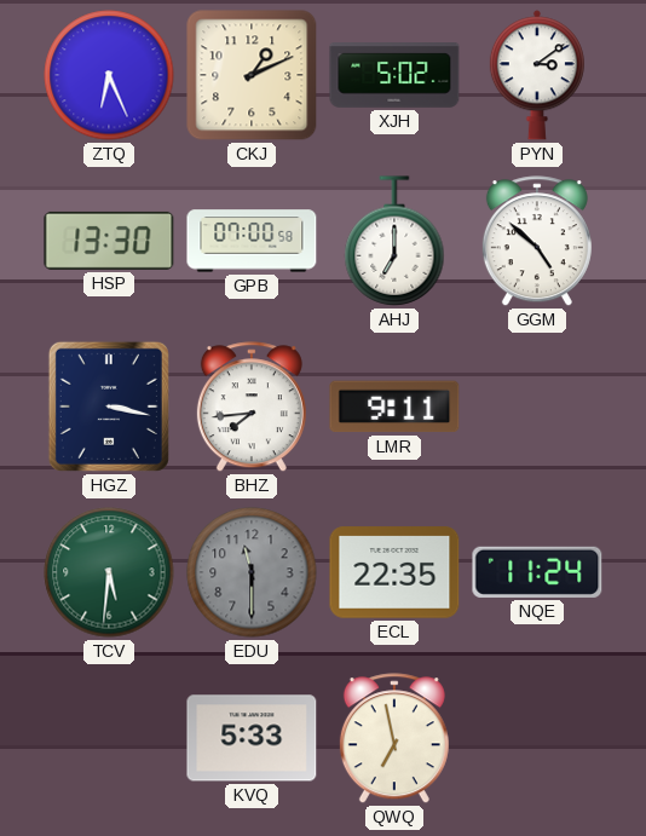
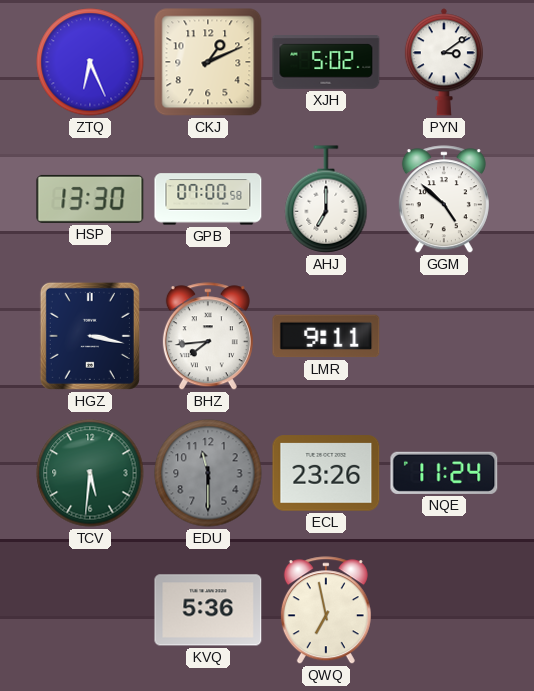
ECL: 22:35 -> 23:26 (326, 473)
KVQ: 5:33 -> 5:36 (208, 610)
